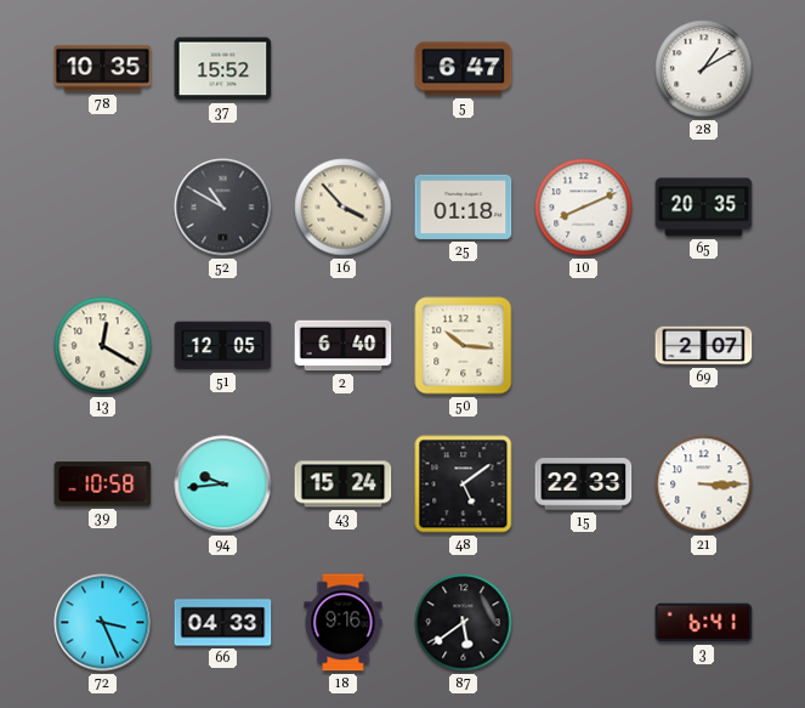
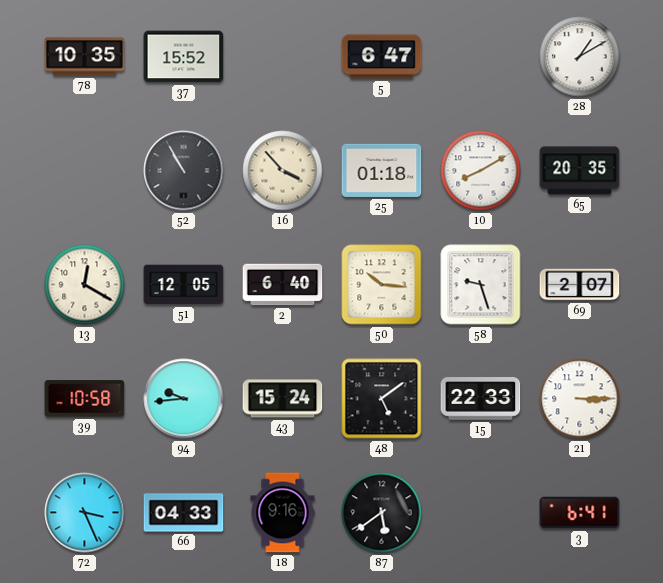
52: 10:50 -> 10:55 (184, 171)
10: 8:11 -> 8:10 (481, 171)
58: none -> 9:27 (481, 285)
